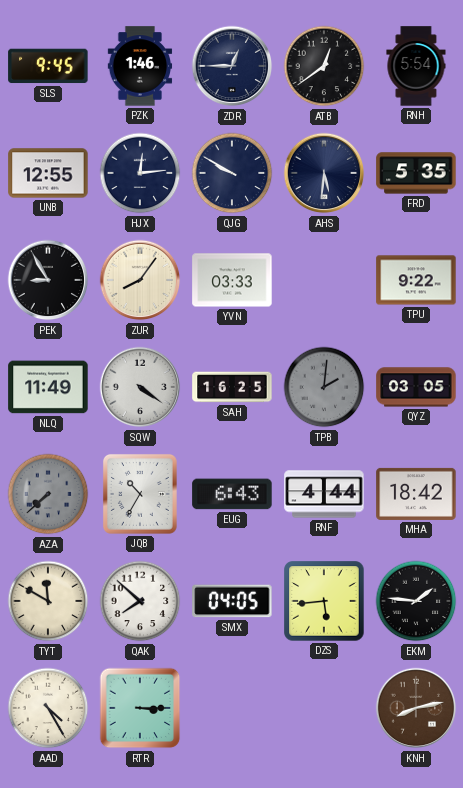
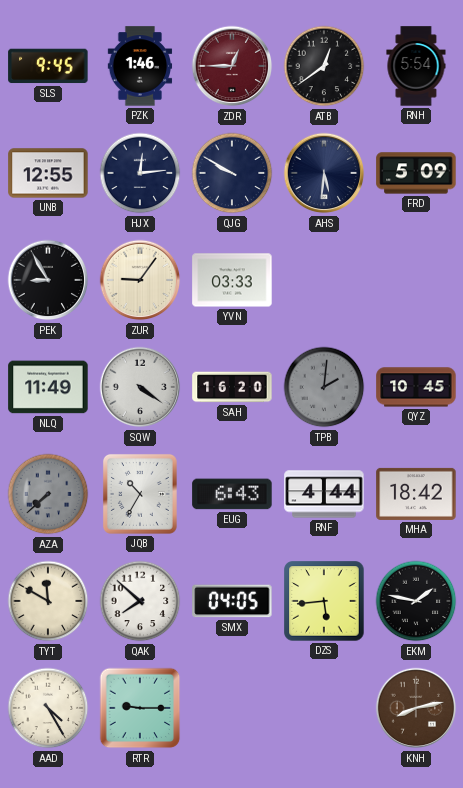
ZDR dial: navy -> burgundy (232, 66)
FRD: 5:35 -> 5:09 (416, 173)
ZUR: 8:06 -> 9:06 (140, 280)
TPU: 9:22 -> none (416, 280)
SAH: 16:25 -> 16:20 (232, 387)
QYZ: 03:05 -> 10:45 (416, 387)
EKM: 1:46 -> 1:47 (416, 601)
RTR: 3:15 -> 9:15 (140, 708)
